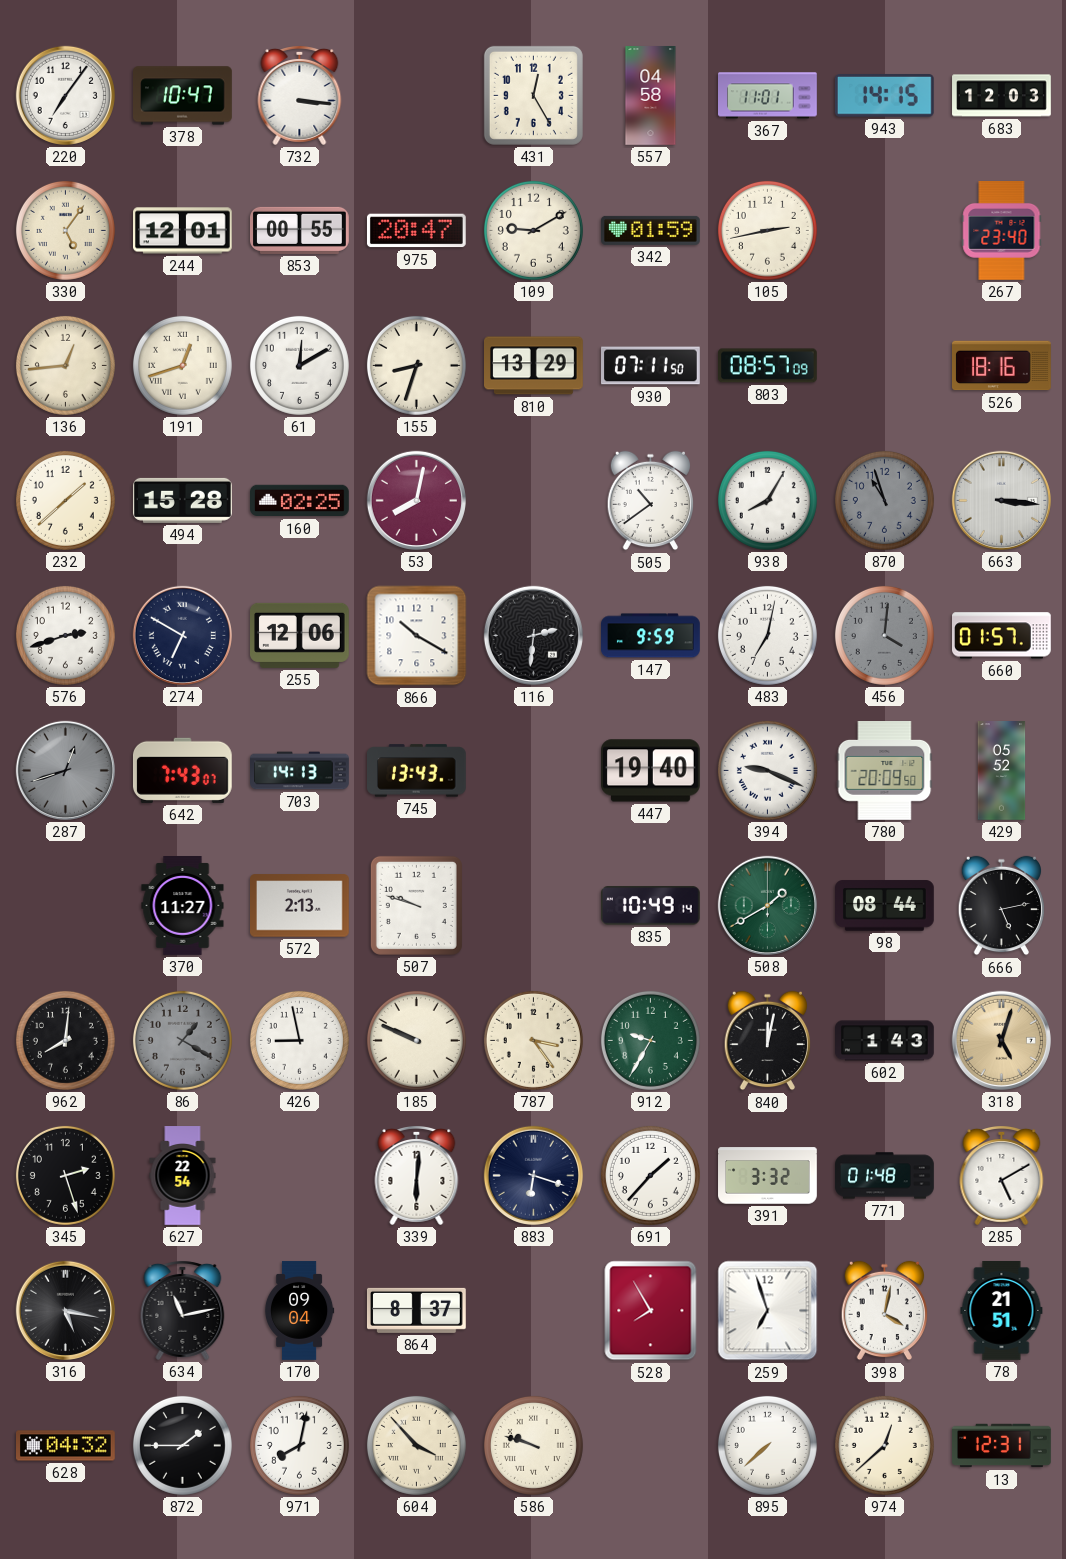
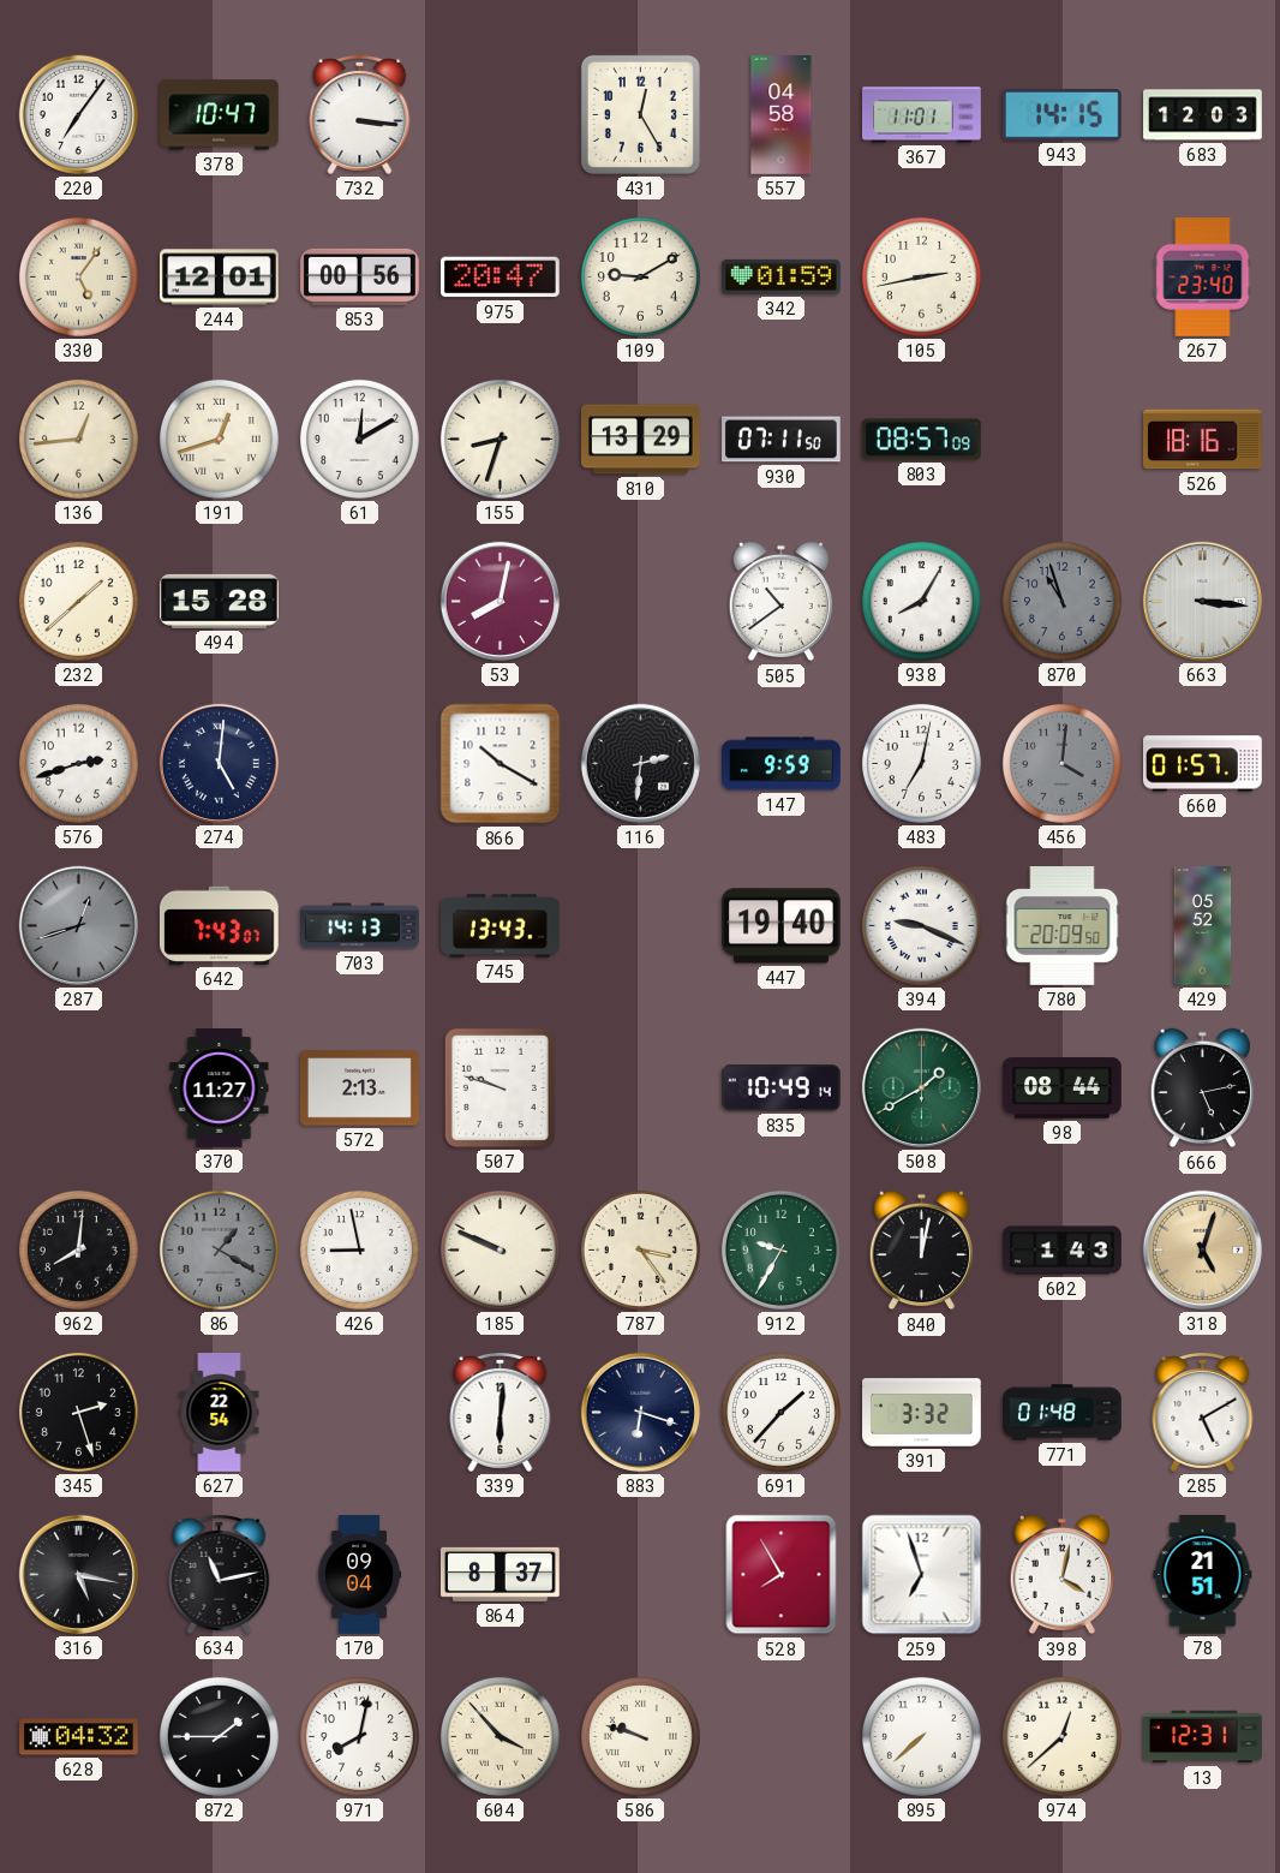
853: 00:55 -> 00:56 (360, 276)
160: 02:25 -> none (300, 501)
274: 6:50 -> 5:01 (219, 763)
255: 12:06 -> none (300, 635)
